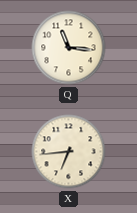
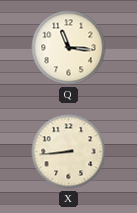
X: 6:44 -> 8:44 (69, 152)
